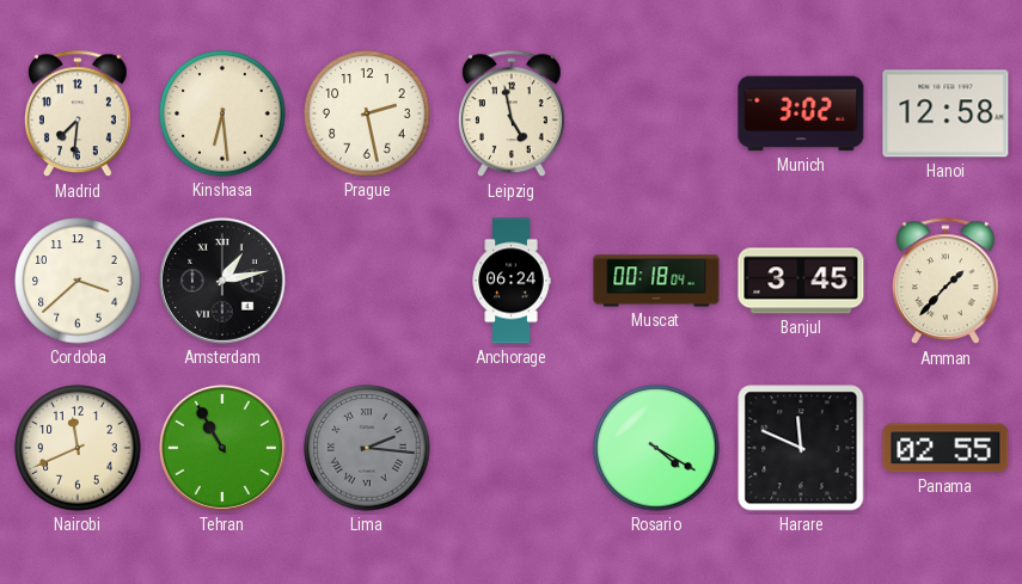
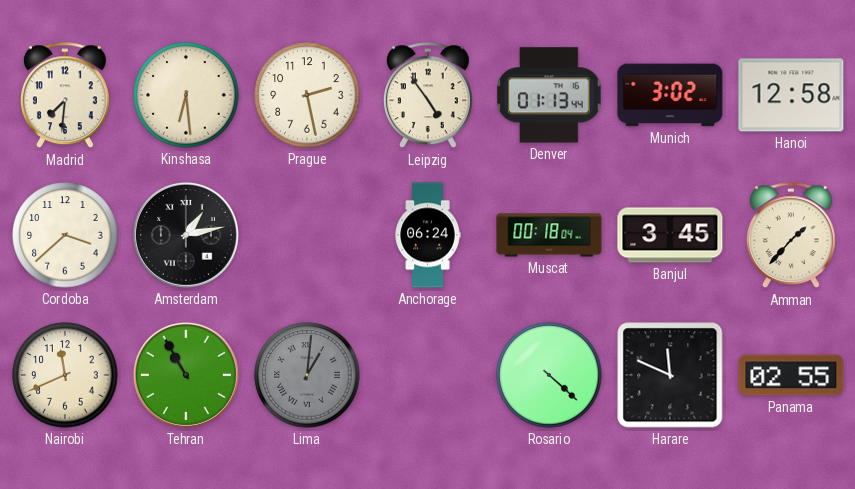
Leipzig: 4:58 -> 4:54 (428, 96)
Denver: none -> 01:13 (550, 95)
Lima: 2:16 -> 1:01 (307, 375)
Rosario: 4:20 -> 4:22 (549, 375)
